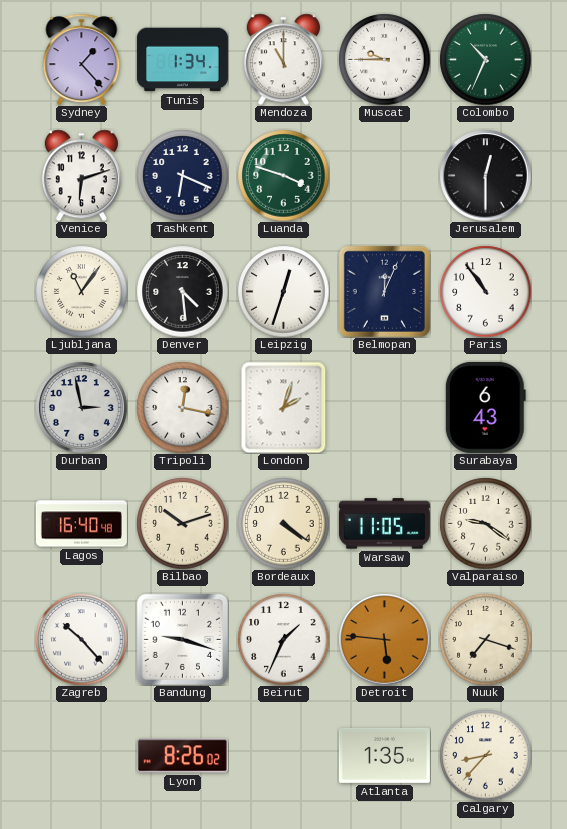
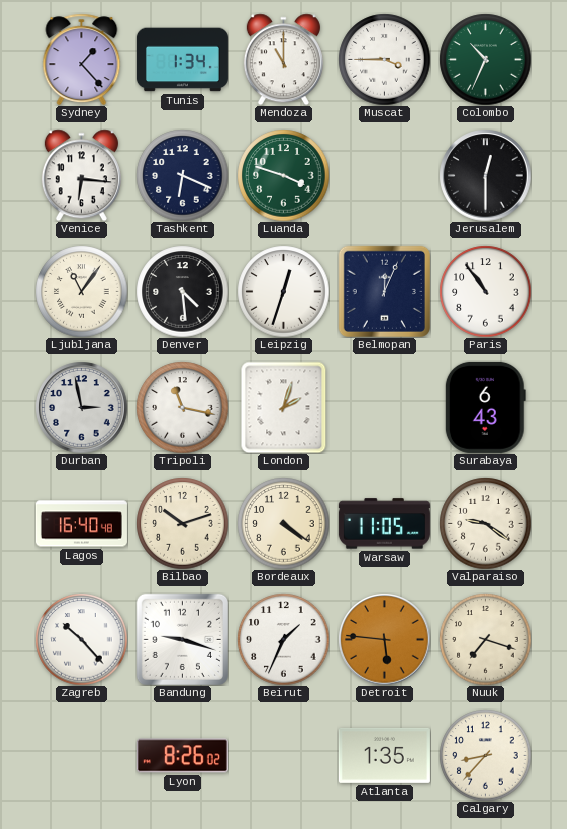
Muscat: 9:45 -> 3:45 (384, 59)
Venice: 6:12 -> 6:16 (81, 175)
Tripoli: 12:17 -> 11:17 (182, 407)
